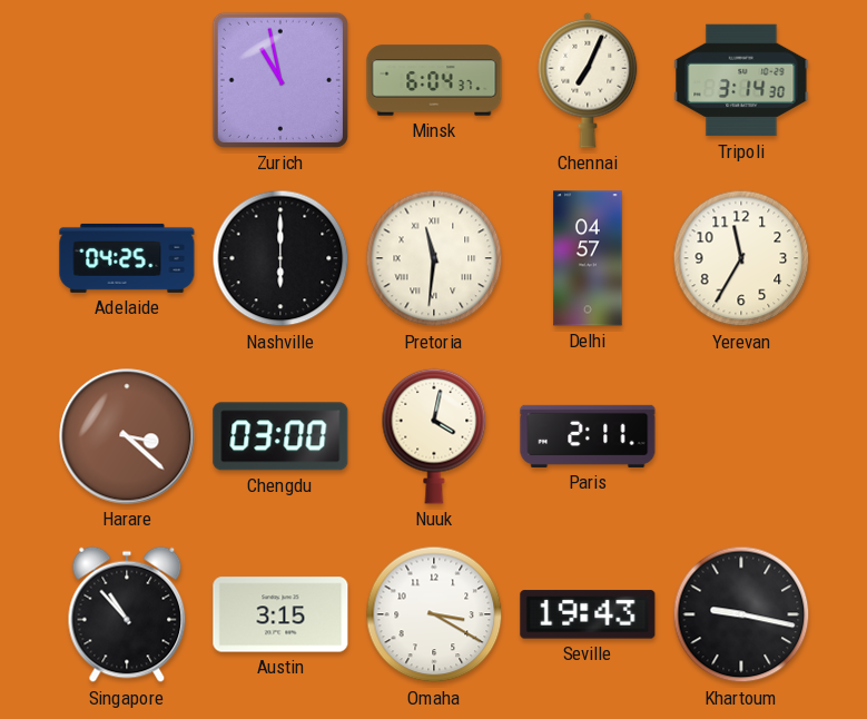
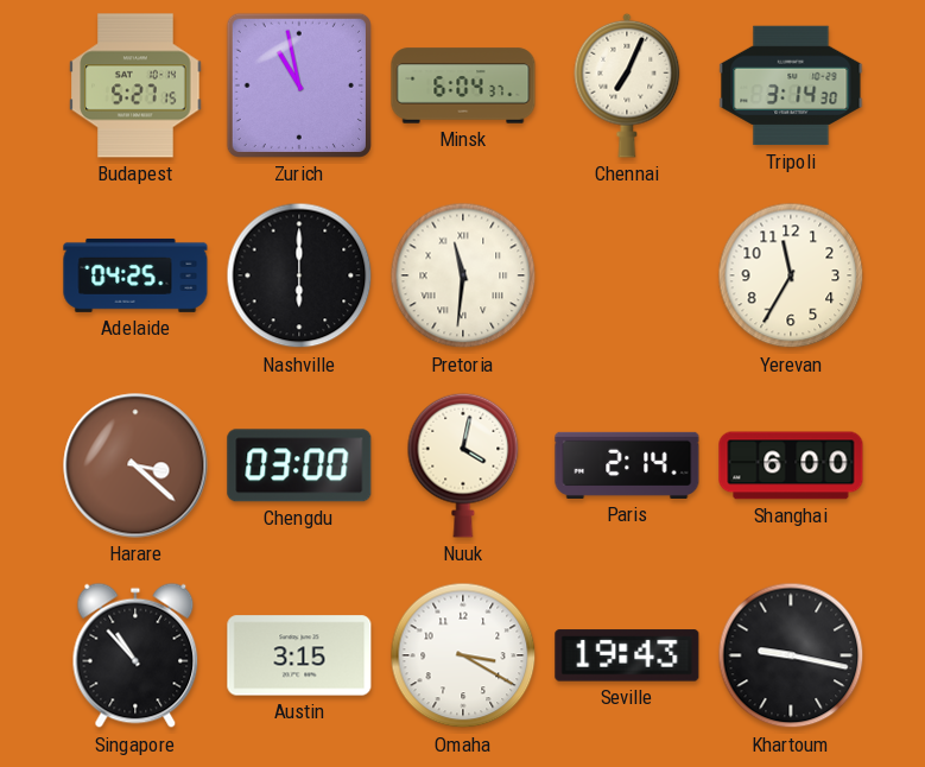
Budapest: none -> 5:27 (135, 85)
Delhi: 04:57 -> none (588, 258)
Paris: 2:11 -> 2:14 (627, 465)
Shanghai: none -> 6:00 (791, 465)
